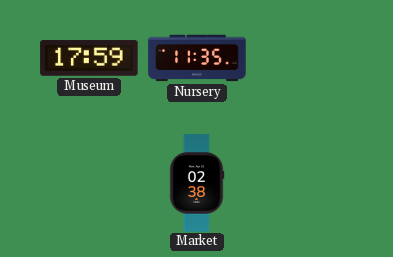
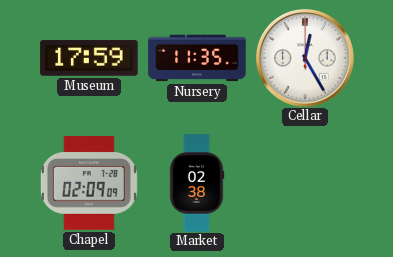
Cellar: none -> 12:25 (305, 58)
Chapel: none -> 02:09 (89, 183)
